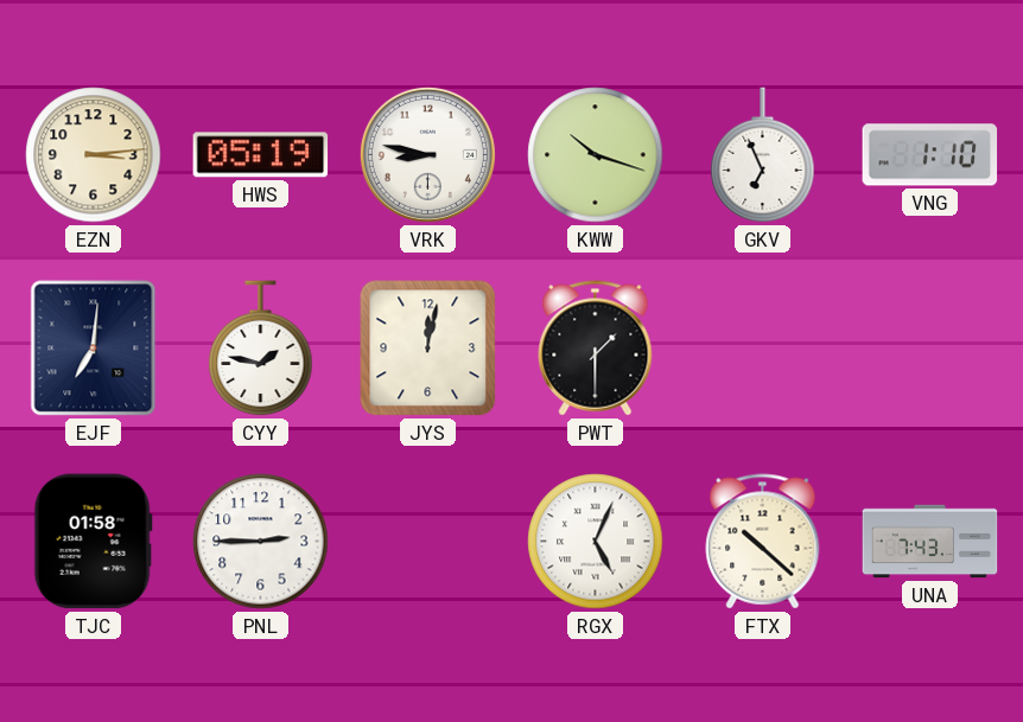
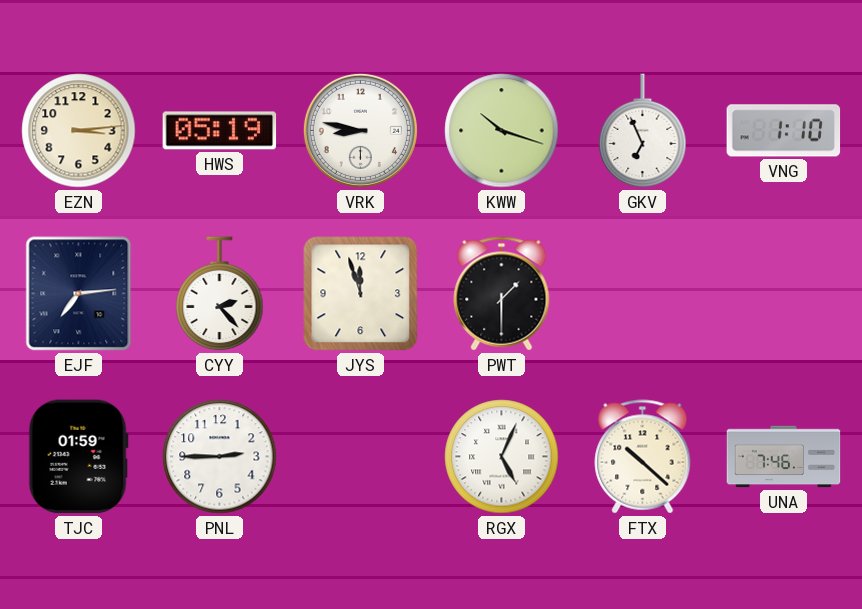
EJF: 7:01 -> 7:14 (79, 294)
CYY: 1:47 -> 2:23 (220, 294)
JYS: 12:02 -> 11:57 (361, 294)
TJC: 01:58 -> 01:59 (78, 457)
UNA: 7:43 -> 7:46 (784, 457)
